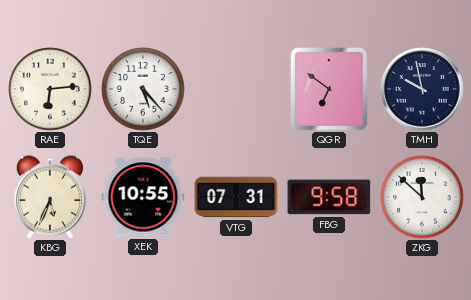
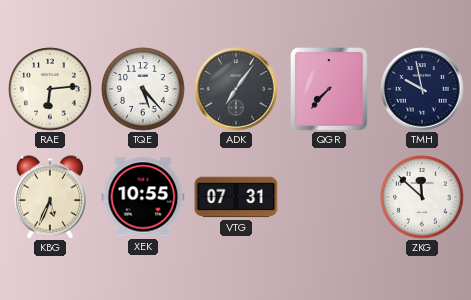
ADK: none -> 7:06 (236, 89)
QGR: 6:51 -> 7:37 (330, 89)
FBG: 9:58 -> none (329, 197)
